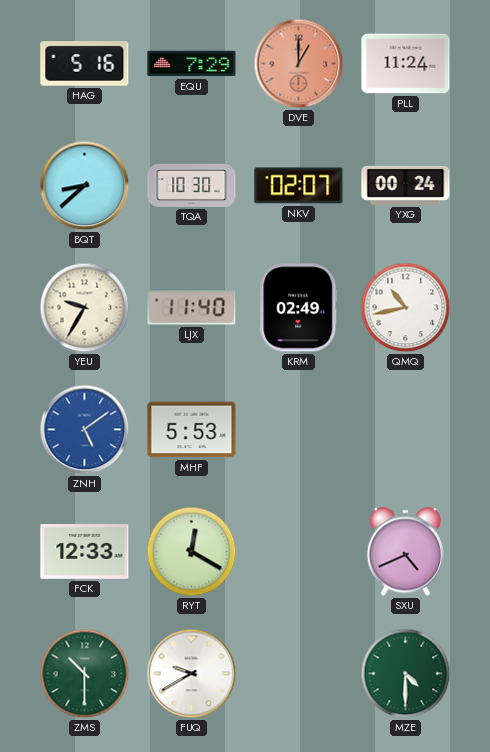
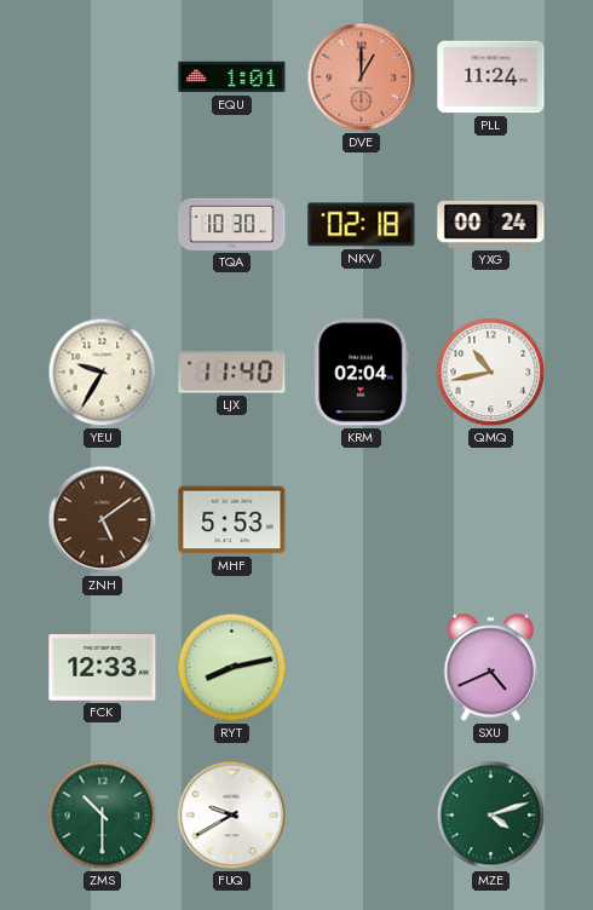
HAG: 5:16 -> none (85, 64)
EQU: 7:29 -> 1:01 (232, 77)
BQT: 8:38 -> none (85, 186)
NKV: 02:07 -> 02:18 (362, 225)
KRM: 02:49 -> 02:04 (362, 373)
ZNH dial: blue -> brown (103, 520)
RYT: 12:20 -> 8:13 (232, 668)
MZE: 4:30 -> 4:12 (491, 816)
